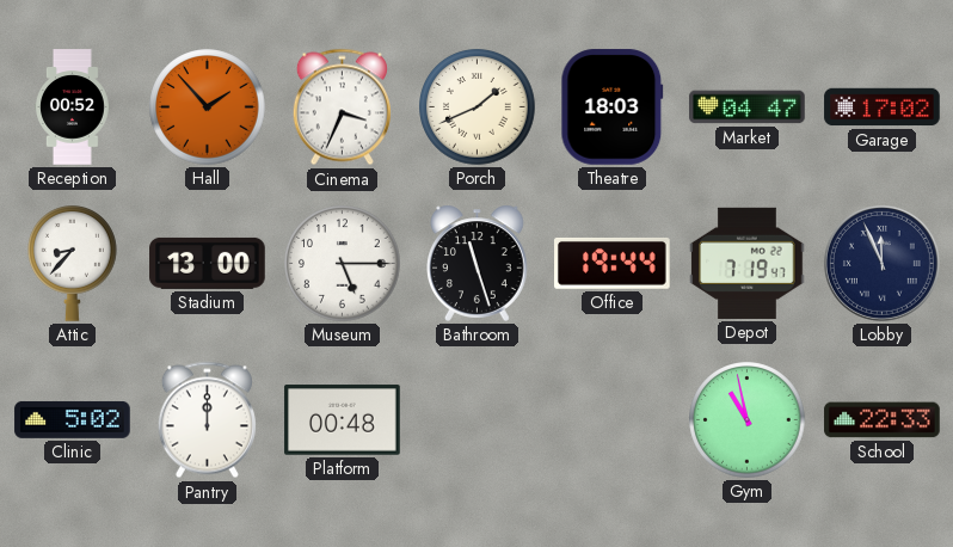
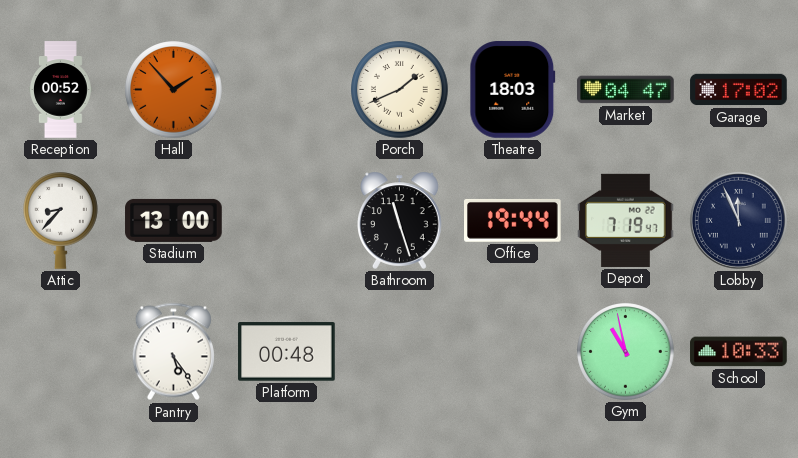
Cinema: 3:34 -> none (342, 107)
Museum: 5:15 -> none (343, 264)
Clinic: 5:02 -> none (73, 419)
Pantry: 12:00 -> 5:24 (173, 352)
School: 22:33 -> 10:33 (739, 352)
